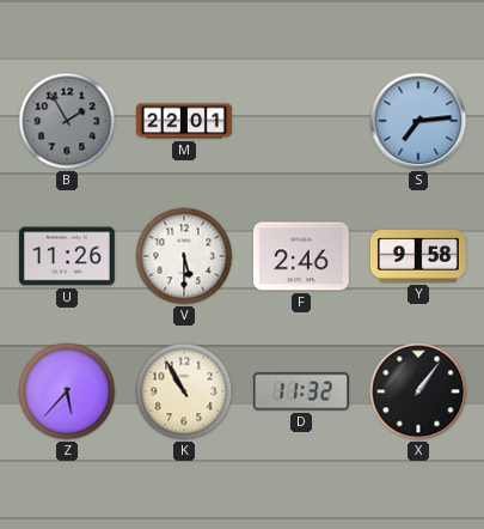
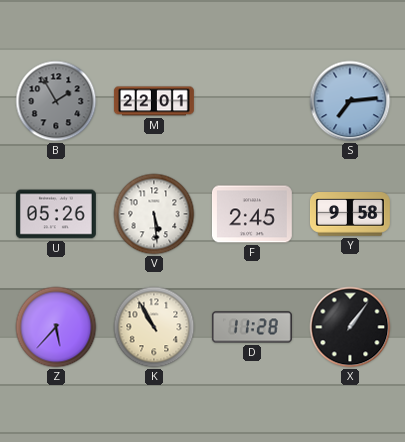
U: 11:26 -> 05:26 (56, 214)
V: 5:30 -> 5:29 (154, 214)
F: 2:46 -> 2:45 (252, 214)
D: 11:32 -> 11:28 (252, 327)
